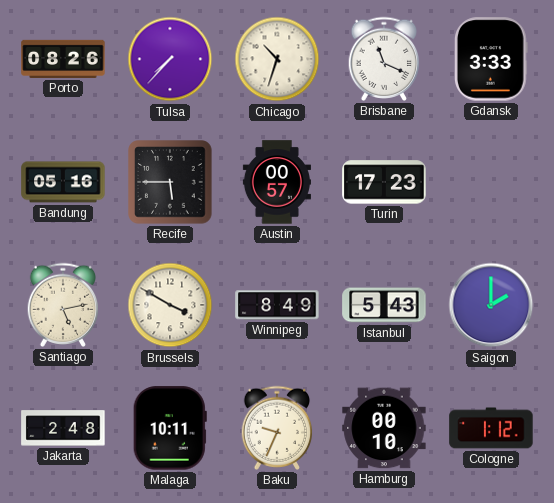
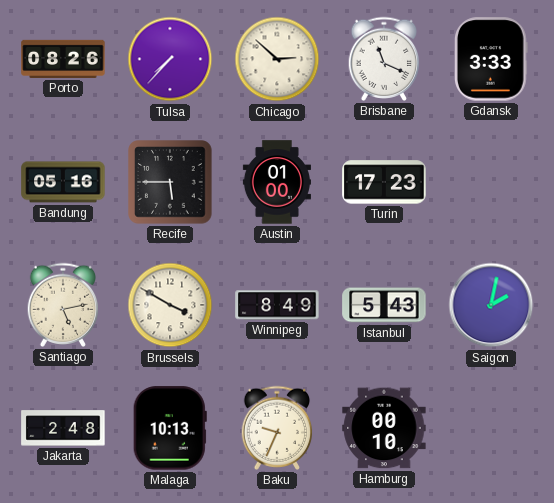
Chicago: 10:33 -> 2:52 (277, 59)
Austin: 00:57 -> 01:00 (277, 182)
Saigon: 2:00 -> 2:02 (491, 305)
Malaga: 10:11 -> 10:13 (170, 428)
Cologne: 1:12 -> none (491, 428)
